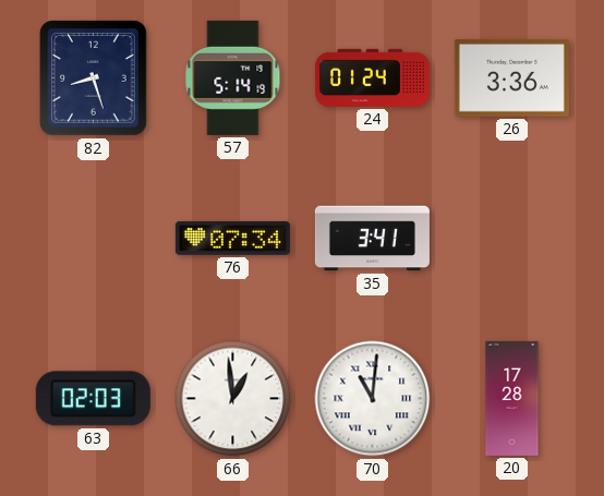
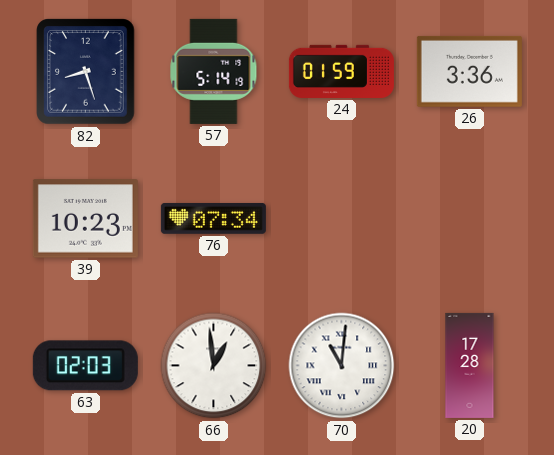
24: 01:24 -> 01:59 (341, 71)
39: none -> 10:23 (85, 219)
35: 3:41 -> none (372, 239)
